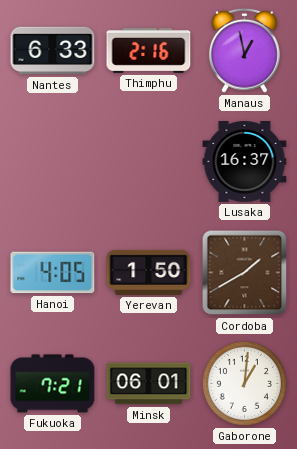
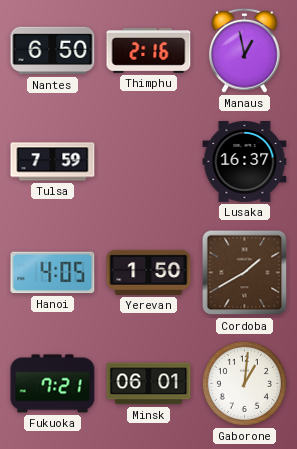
Nantes: 6:33 -> 6:50 (53, 51)
Tulsa: none -> 7:59 (53, 162)
